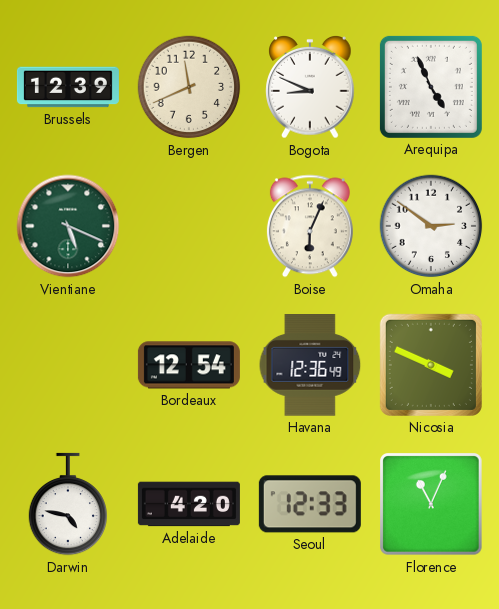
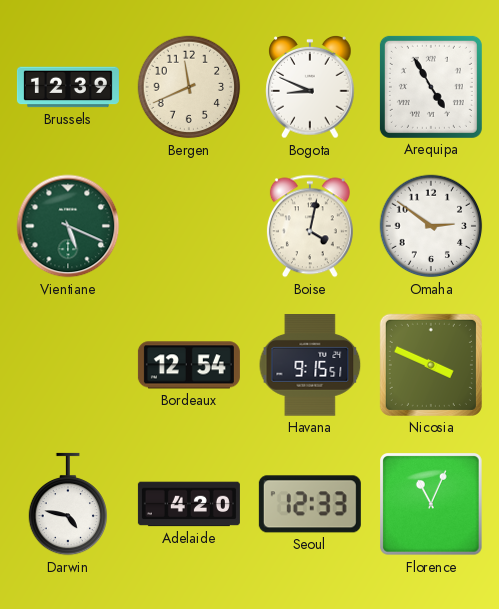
Arequipa: 4:56 -> 4:55 (431, 87)
Boise: 6:04 -> 4:02 (310, 226)
Havana: 12:36 -> 9:15 (310, 366)
